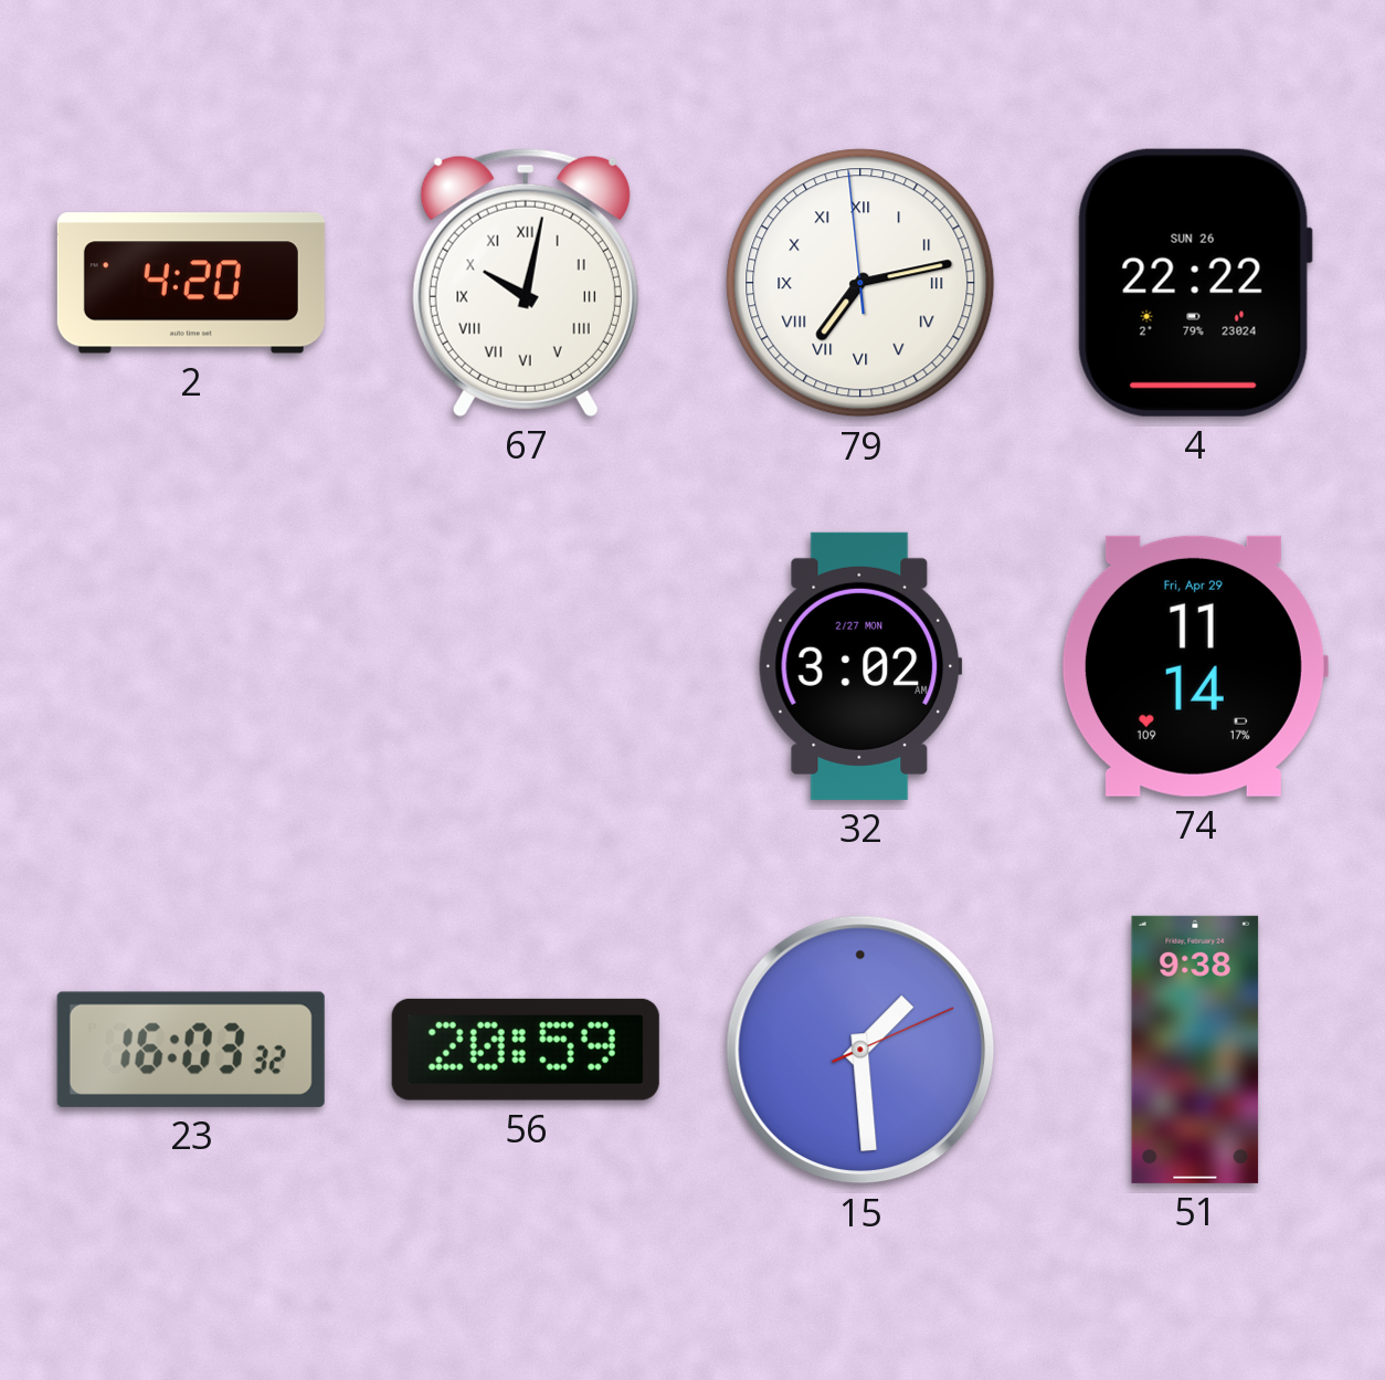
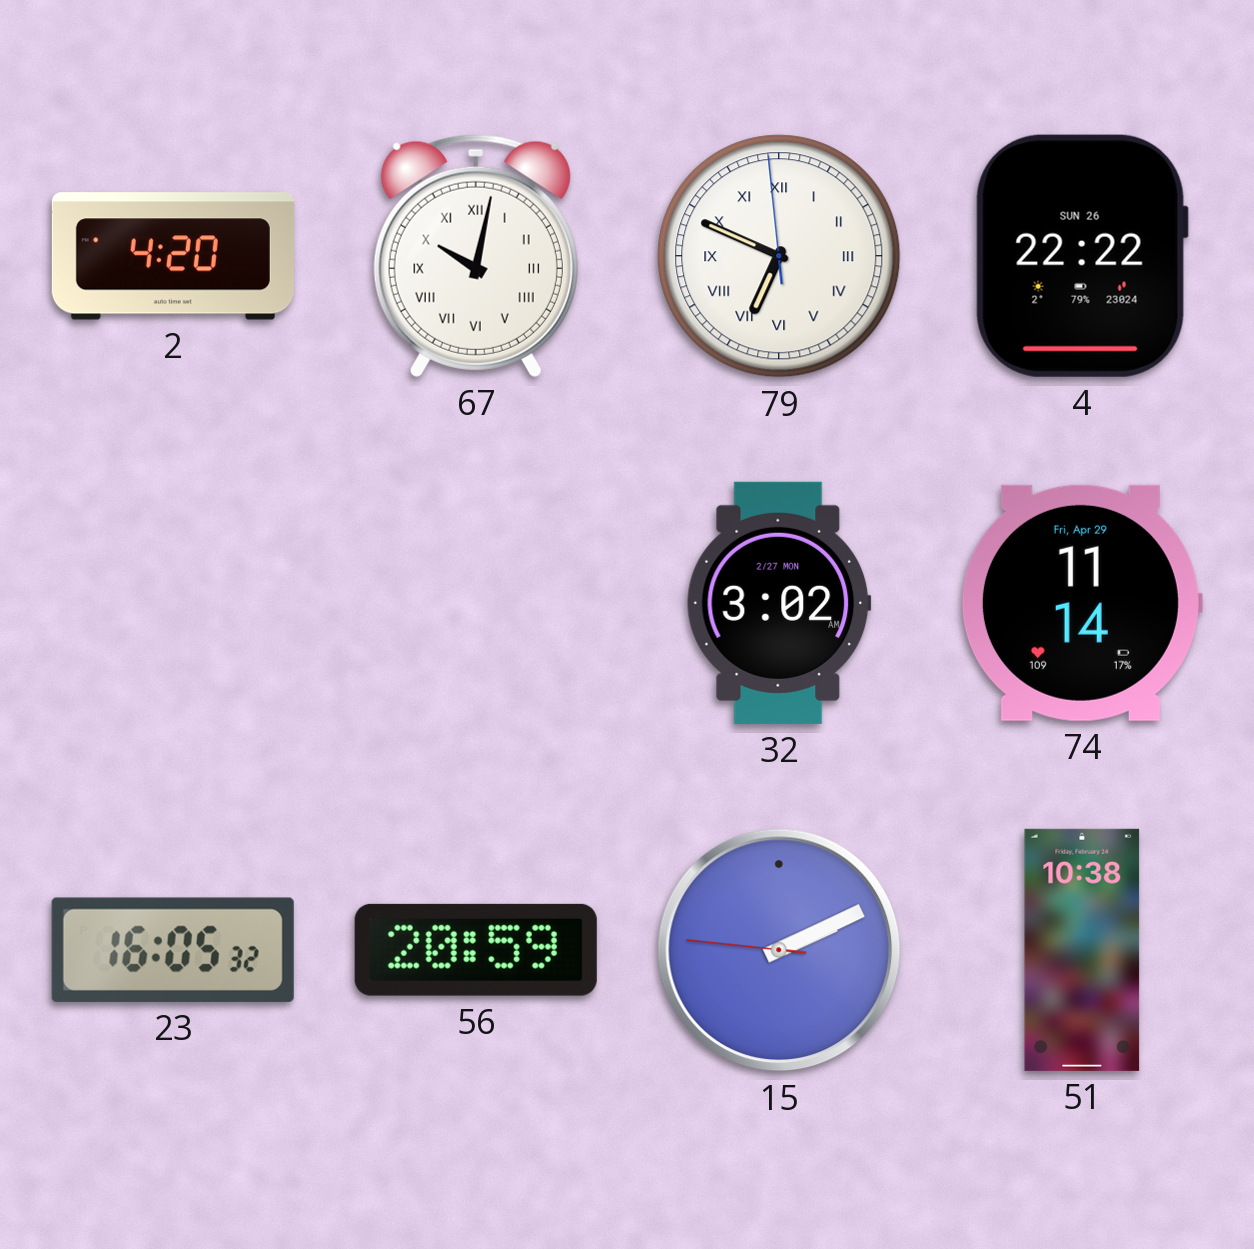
79: 7:12 -> 6:48 (779, 256)
23: 16:03 -> 16:05 (173, 950)
15: 1:29 -> 2:10 (779, 950)
51: 9:38 -> 10:38 (1082, 950)
